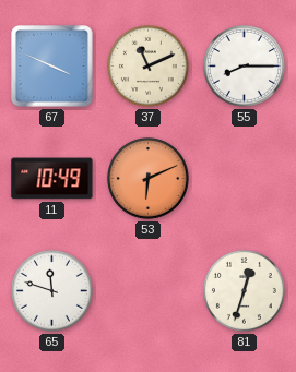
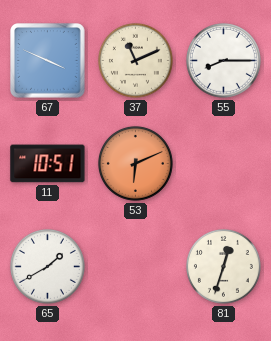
11: 10:49 -> 10:51 (48, 164)
65: 11:48 -> 1:40 (47, 266)
